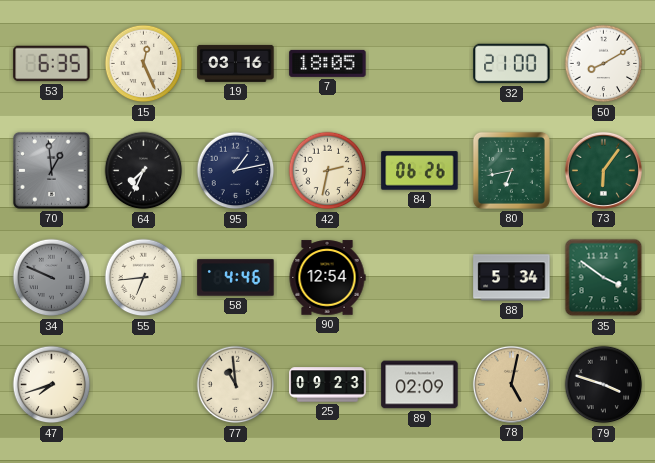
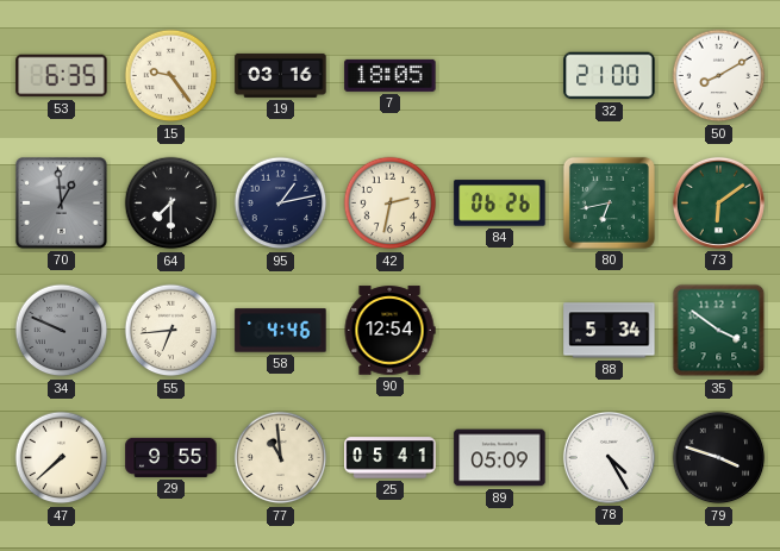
15: 12:26 -> 9:24 (171, 76)
64: 7:34 -> 7:30 (171, 204)
73: 6:06 -> 6:09 (718, 202)
47: 7:42 -> 7:38 (62, 458)
29: none -> 9:55 (171, 457)
25: 09:23 -> 05:41 (391, 458)
89: 02:09 -> 05:09 (500, 458)
78: 5:02 -> 4:25 (609, 457)
78 dial: champagne -> white (609, 457)
